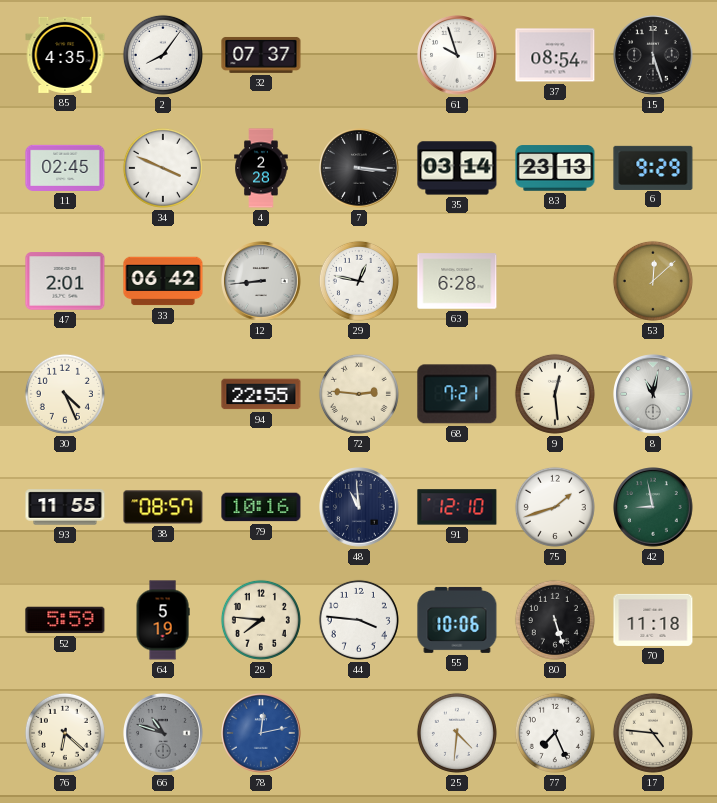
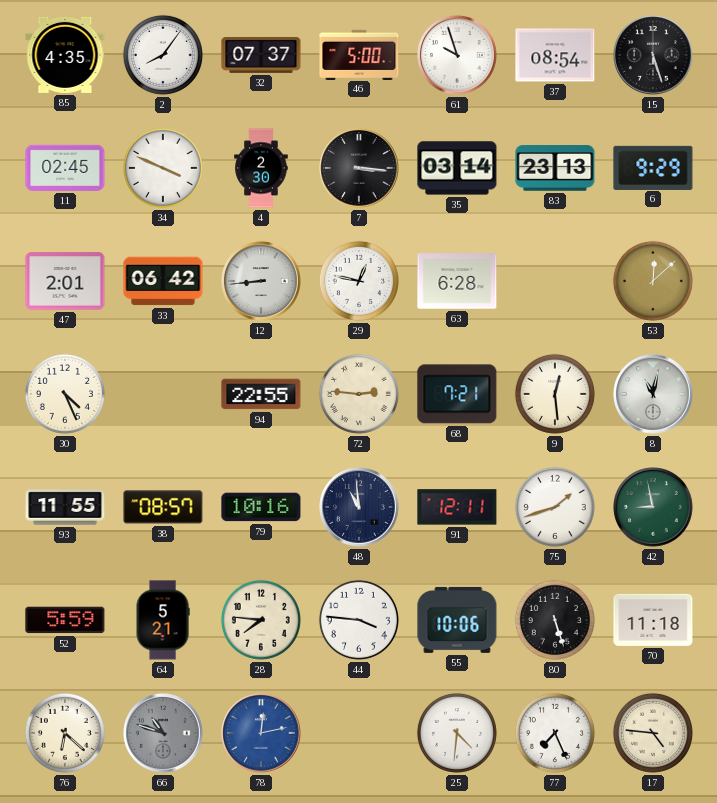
46: none -> 5:00 (359, 54)
4: 2:28 -> 2:30 (261, 168)
91: 12:10 -> 12:11 (457, 507)
64: 5:19 -> 5:21 (163, 620)
